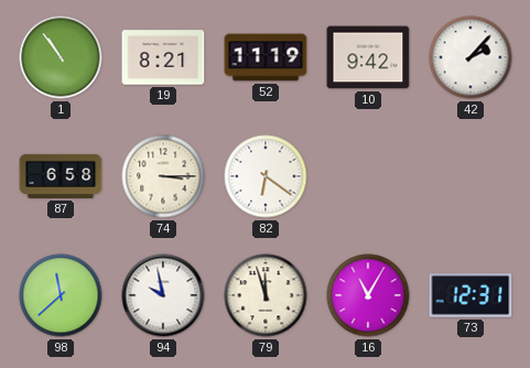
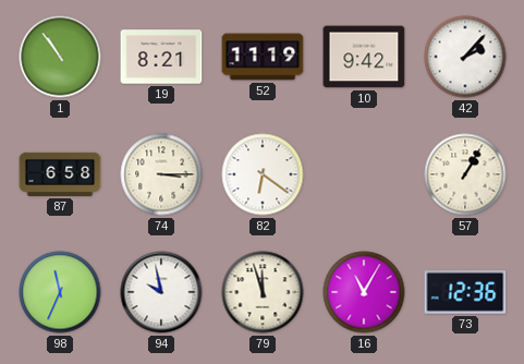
57: none -> 1:05 (465, 174)
98: 11:38 -> 11:34 (60, 292)
73: 12:31 -> 12:36 (465, 293)
